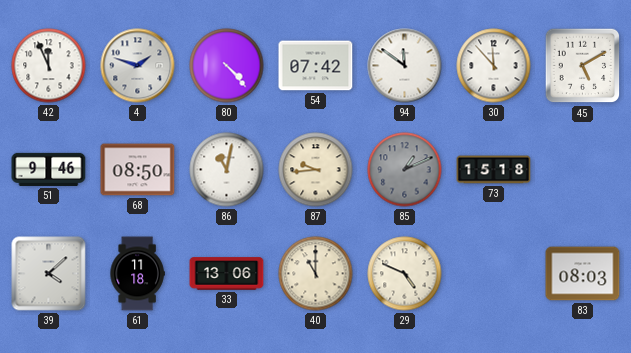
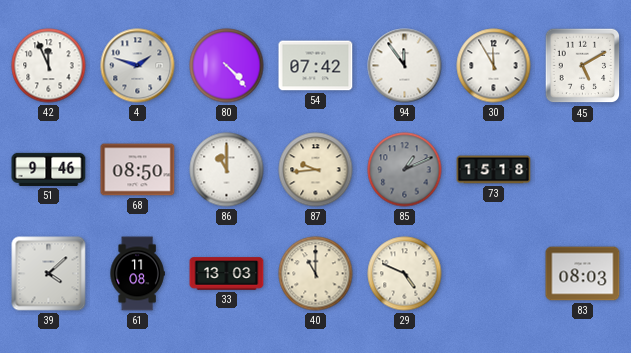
94: 11:51 -> 11:54 (405, 66)
30: 11:53 -> 11:55 (494, 66)
86: 11:02 -> 11:00 (227, 170)
61: 11:18 -> 11:08 (137, 274)
33: 13:06 -> 13:03 (227, 274)
